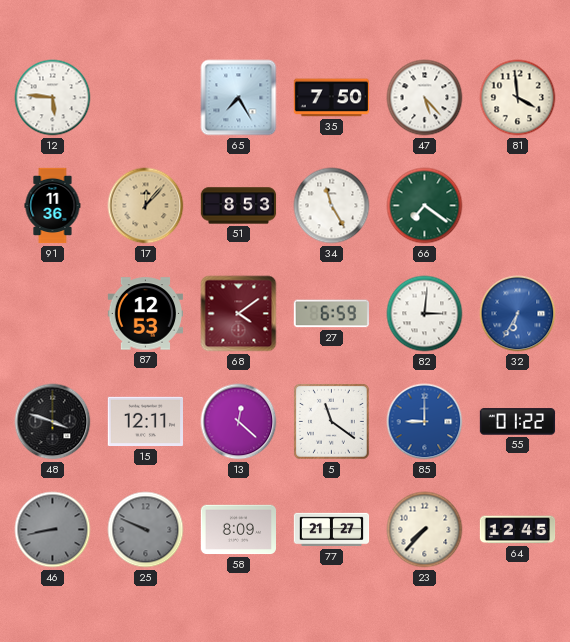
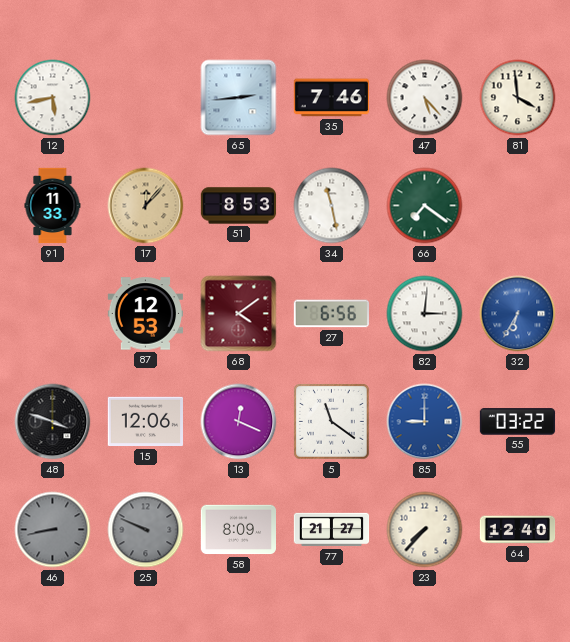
12: 5:46 -> 5:43 (53, 98)
65: 7:25 -> 2:44 (239, 98)
35: 7:50 -> 7:46 (331, 98)
91: 11:36 -> 11:33 (53, 206)
34: 11:25 -> 11:28 (332, 206)
27: 6:59 -> 6:56 (331, 314)
15: 12:11 -> 12:06 (145, 422)
13: 12:22 -> 12:19 (239, 422)
55: 01:22 -> 03:22 (518, 422)
64: 12:45 -> 12:40 (518, 530)
